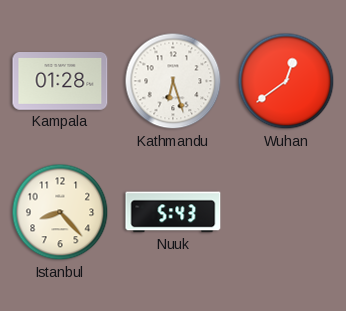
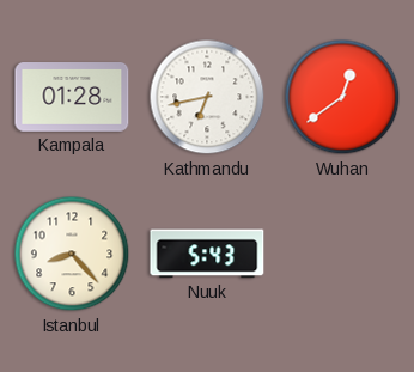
Kathmandu: 6:27 -> 6:43 (207, 97)
